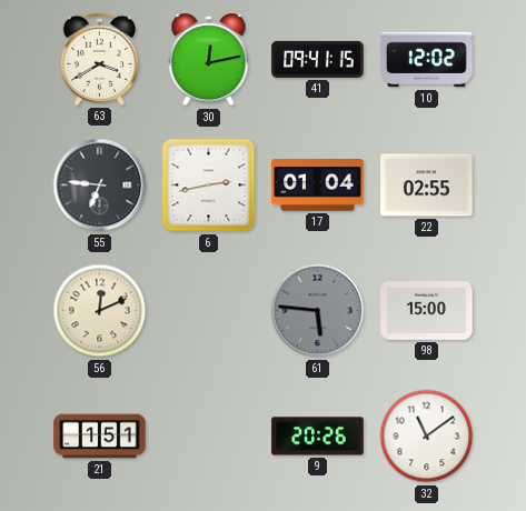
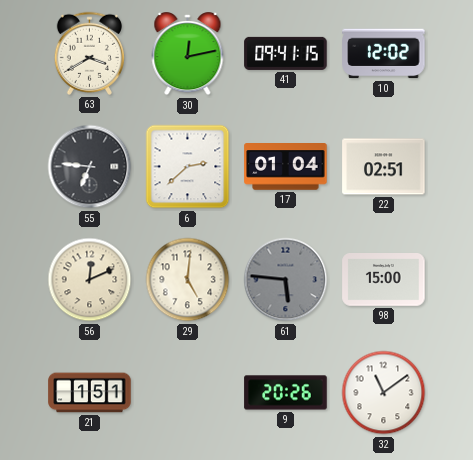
6: 2:43 -> 2:38 (188, 167)
22: 02:55 -> 02:51 (384, 167)
29: none -> 5:01 (188, 280)
